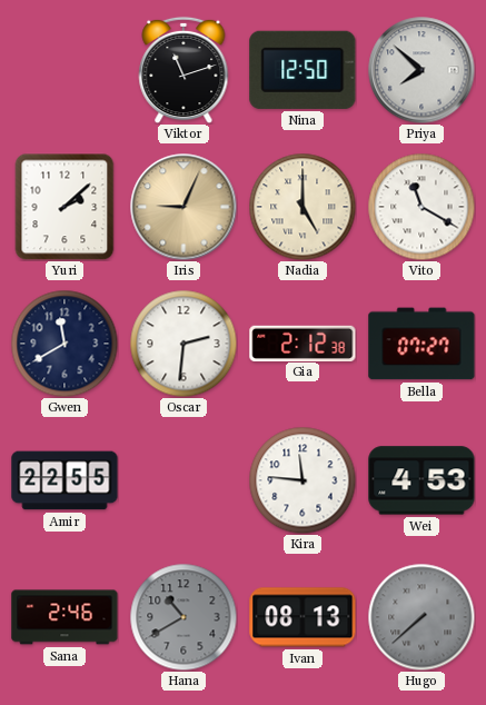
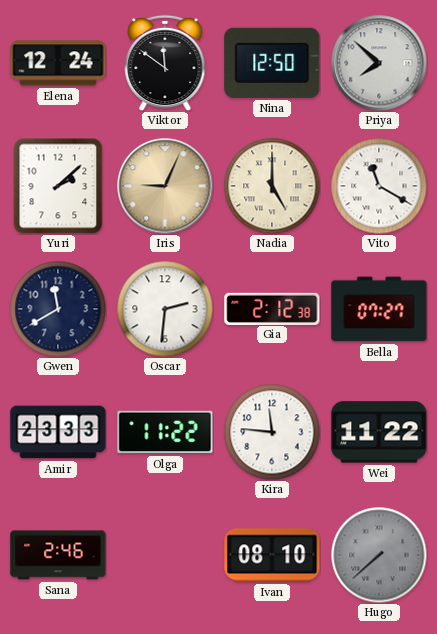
Elena: none -> 12:24 (58, 63)
Viktor: 11:12 -> 11:51 (165, 63)
Amir: 22:55 -> 23:33 (58, 432)
Olga: none -> 11:22 (165, 432)
Wei: 4:53 -> 11:22 (379, 432)
Hana: 10:40 -> none (184, 617)
Ivan: 08:13 -> 08:10 (272, 555)
